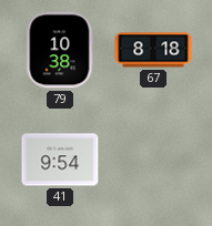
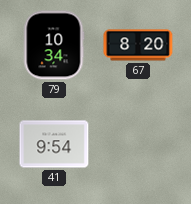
79: 10:38 -> 10:34 (54, 45)
67: 8:18 -> 8:20 (138, 45)
